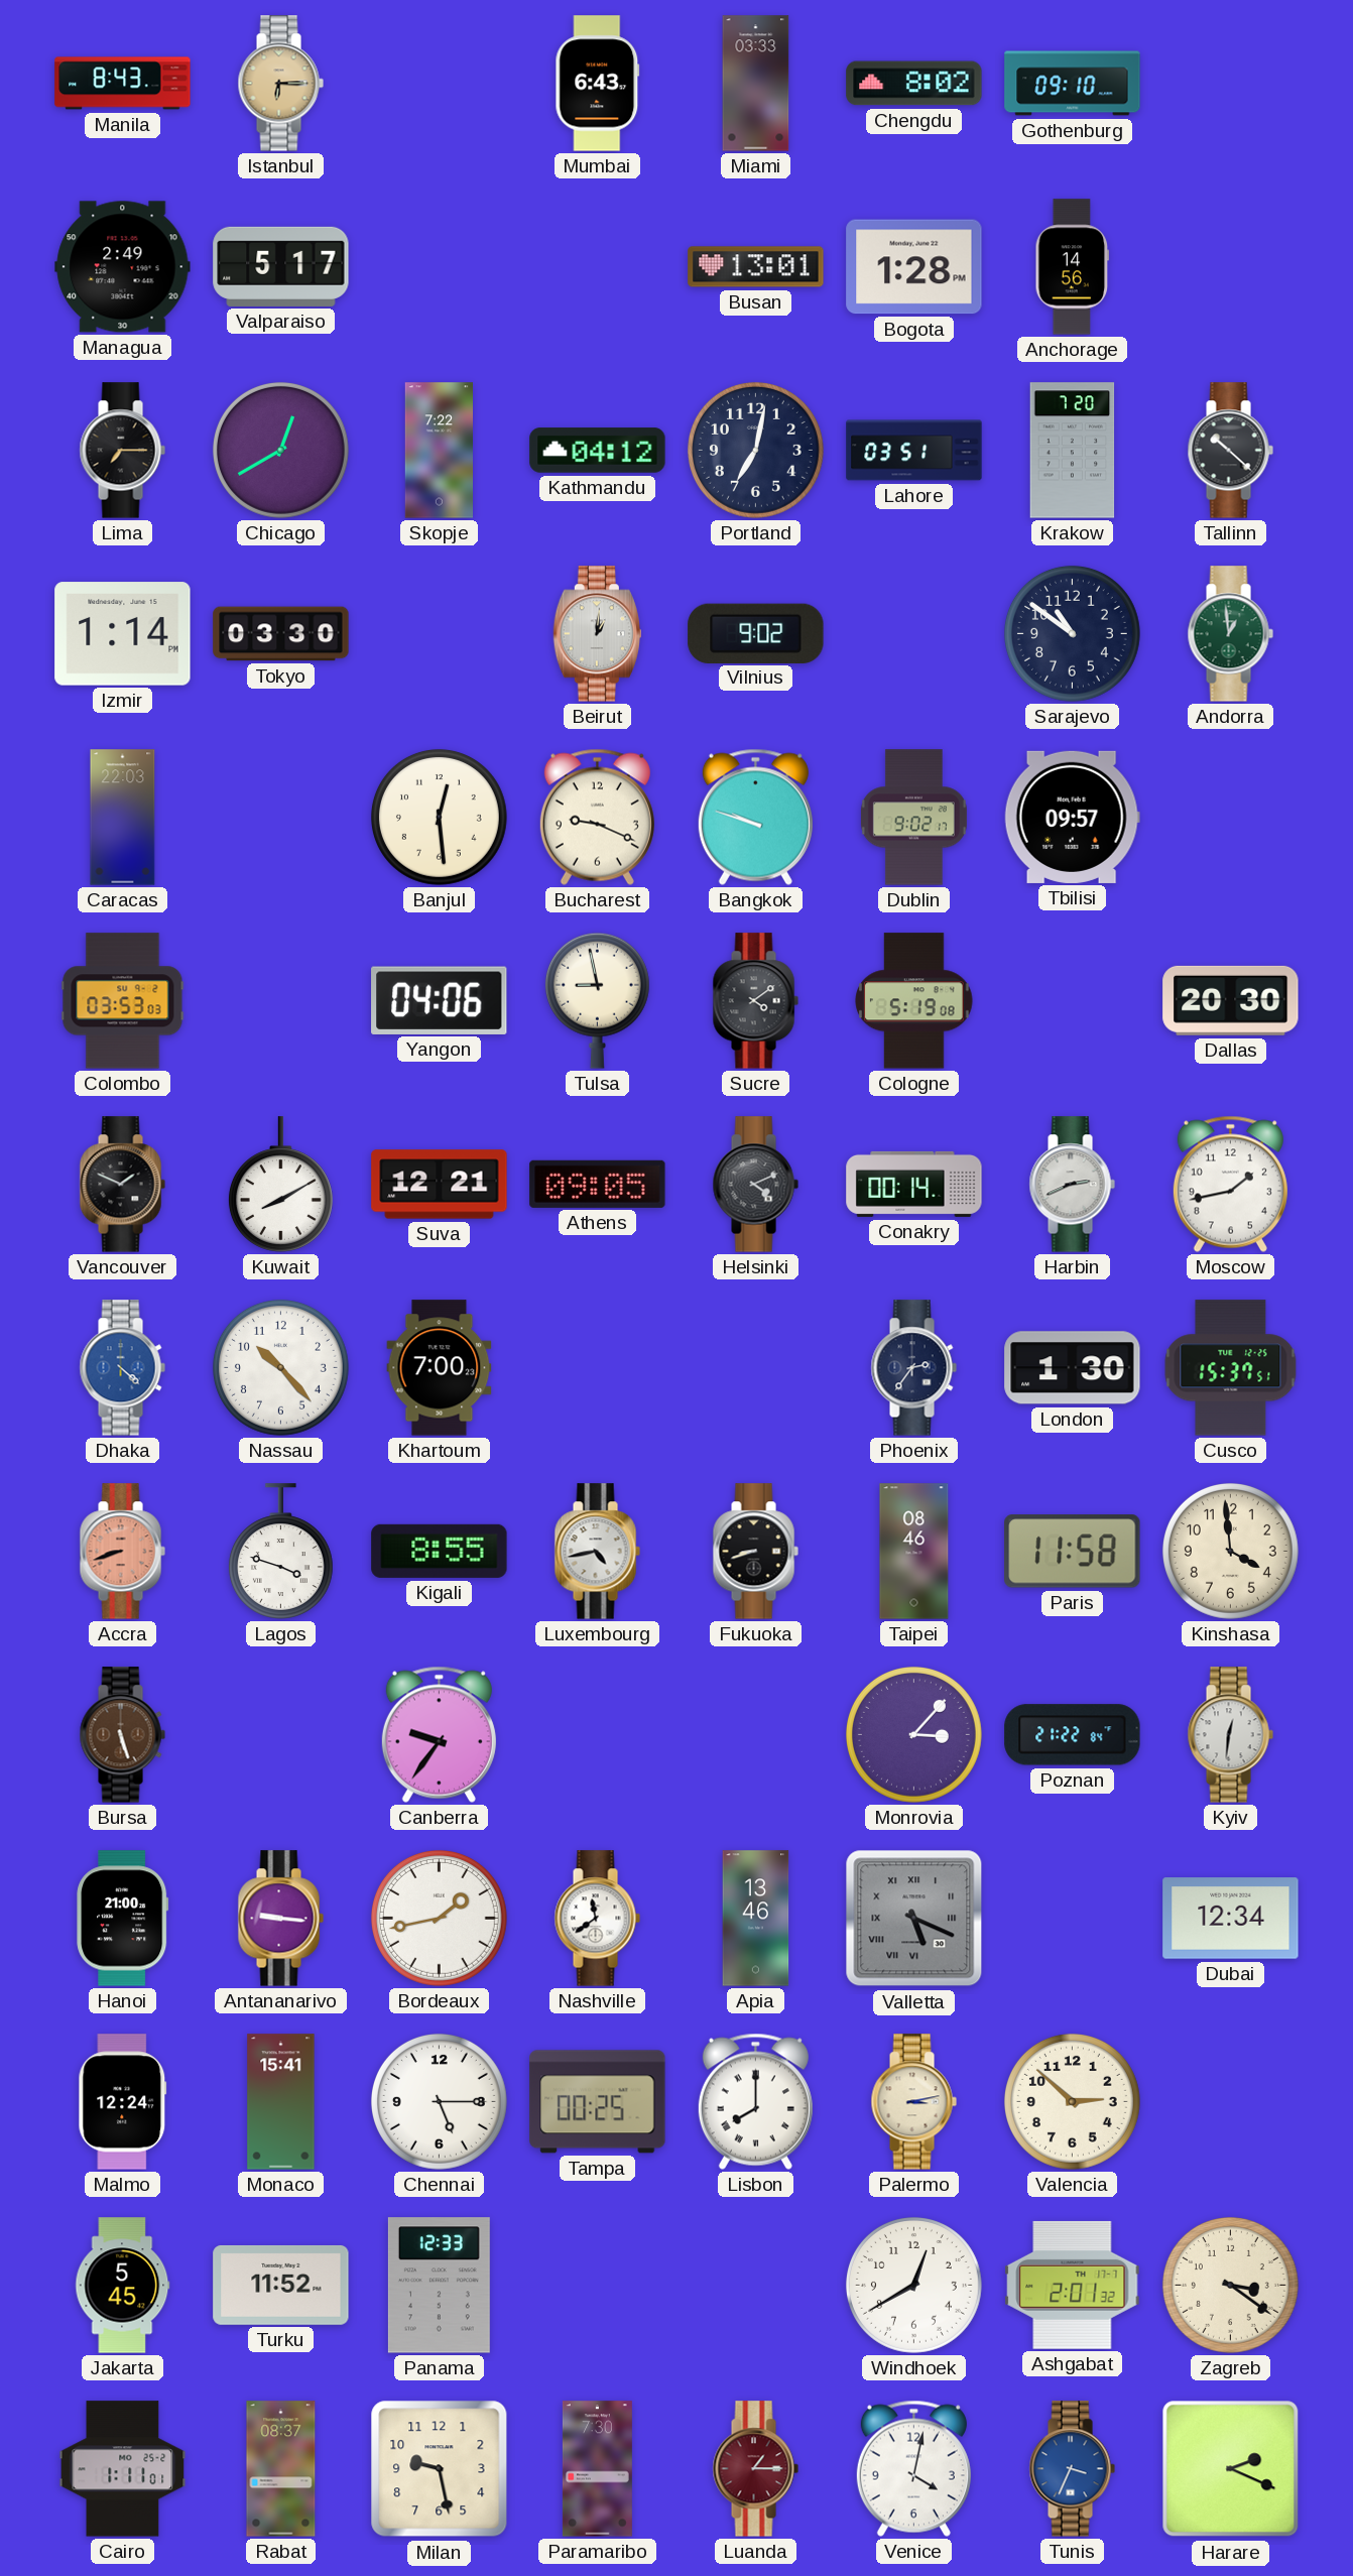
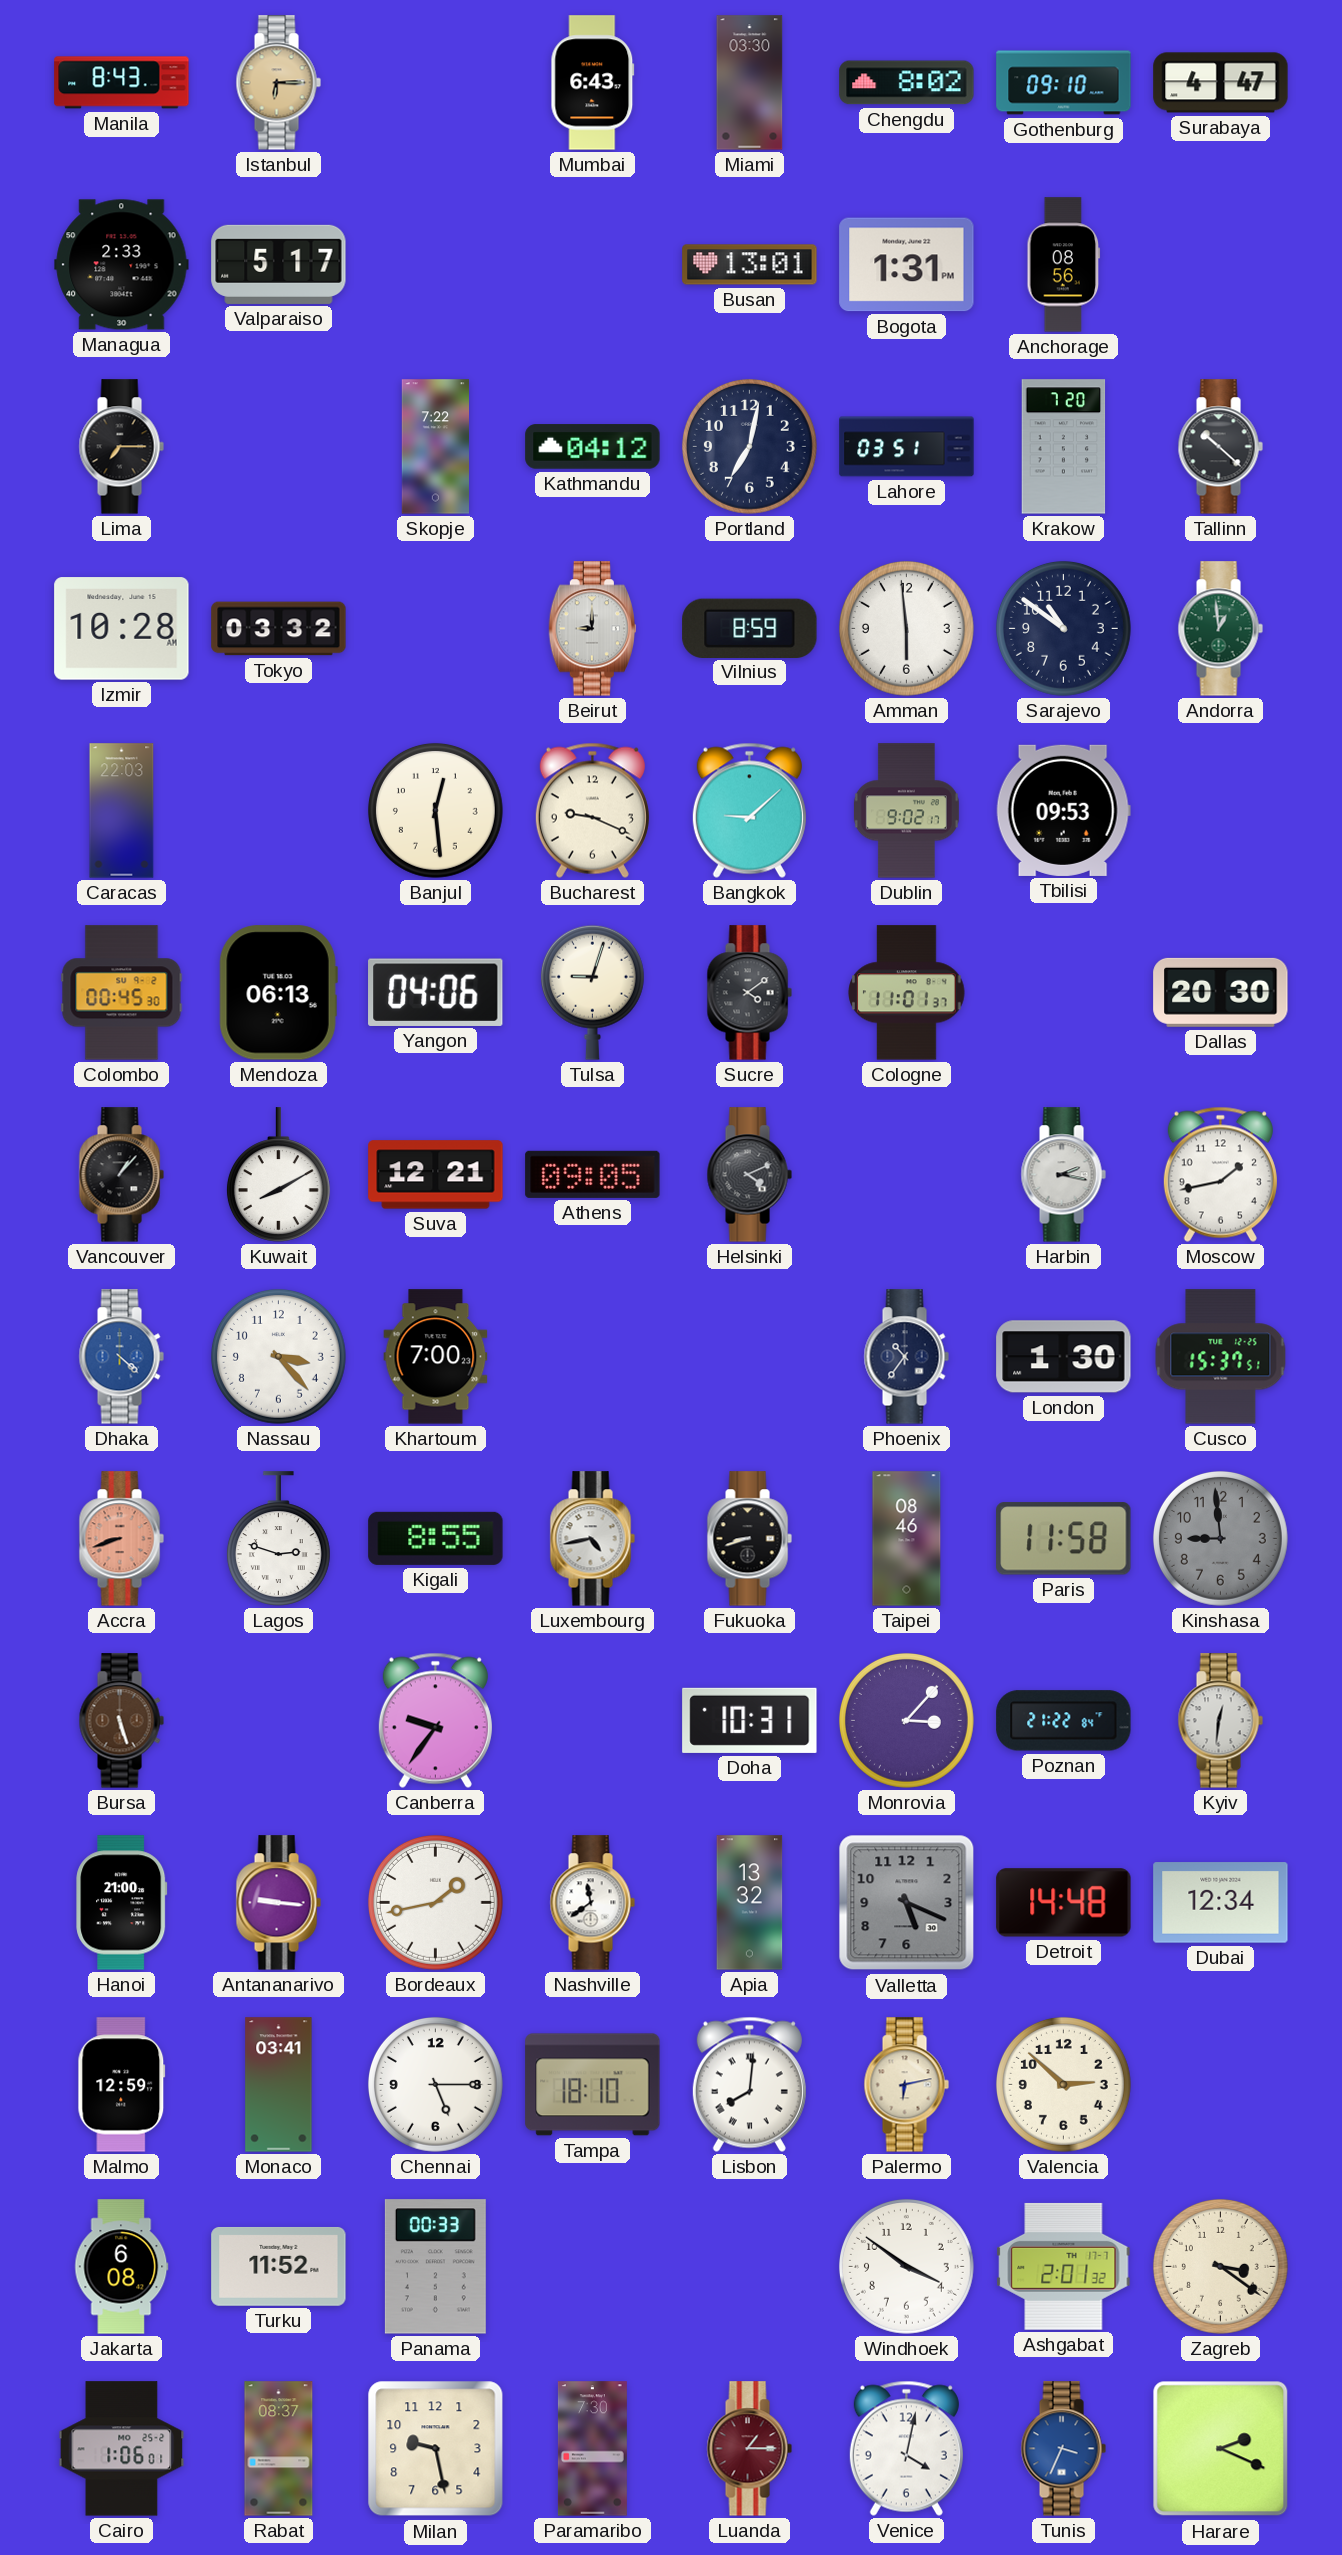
Miami: 03:33 -> 03:30 (750, 83)
Surabaya: none -> 4:47 (1221, 83)
Managua: 2:49 -> 2:33 (122, 265)
Bogota: 1:28 -> 1:31 (907, 265)
Anchorage: 14:56 -> 08:56 (1064, 265)
Chicago: 12:40 -> none (280, 450)
Izmir: 1:14 -> 10:28 (122, 629)
Tokyo: 03:30 -> 03:32 (279, 629)
Beirut: 1:01 -> 9:00 (592, 629)
Vilnius: 9:02 -> 8:59 (750, 628)
Amman: none -> 5:59 (906, 628)
Bangkok: 9:48 -> 9:08 (749, 810)
Tbilisi: 09:57 -> 09:53 (1063, 810)
Colombo: 03:53 -> 00:45 (122, 993)
Mendoza: none -> 06:13 (278, 993)
Tulsa: 8:58 -> 9:03 (592, 992)
Cologne: 5:19 -> 11:01 (907, 993)
Vancouver: 1:49 -> 1:07 (121, 1175)
Conakry: 00:14 -> none (914, 1184)
Harbin: 2:41 -> 2:17 (1063, 1175)
Nassau: 10:23 -> 3:23 (278, 1356)
Phoenix: 2:36 -> 10:36 (906, 1357)
Lagos: 3:48 -> 2:48 (278, 1539)
Kinshasa: 3:59 -> 8:59 (1220, 1538)
Kinshasa dial: cream -> grey (1220, 1538)
Doha: none -> 10:31 (750, 1720)
Apia: 13:46 -> 13:32 (750, 1903)
Valletta numerals: Roman -> Arabic (907, 1903)
Detroit: none -> 14:48 (1064, 1903)
Malmo: 12:24 -> 12:59 (122, 2085)
Monaco: 15:41 -> 03:41 (279, 2085)
Tampa: 00:25 -> 18:10 (593, 2085)
Lisbon: 8:00 -> 8:01 (749, 2084)
Palermo: 3:13 -> 6:13 (906, 2085)
Jakarta: 5:45 -> 6:08 (122, 2267)
Panama: 12:33 -> 00:33 (435, 2267)
Windhoek: 12:40 -> 3:51 (906, 2266)
Cairo: 1:11 -> 1:06 (122, 2449)
